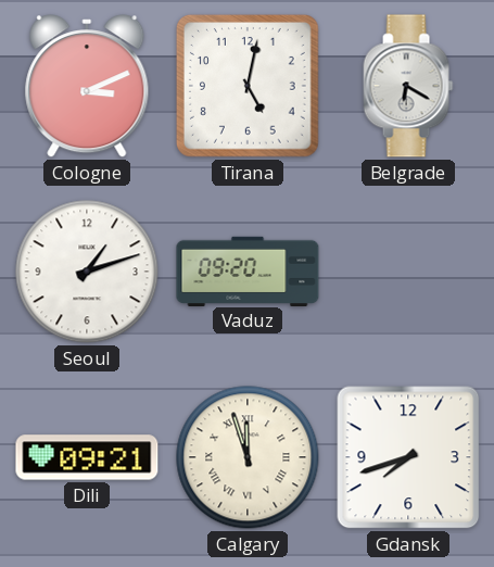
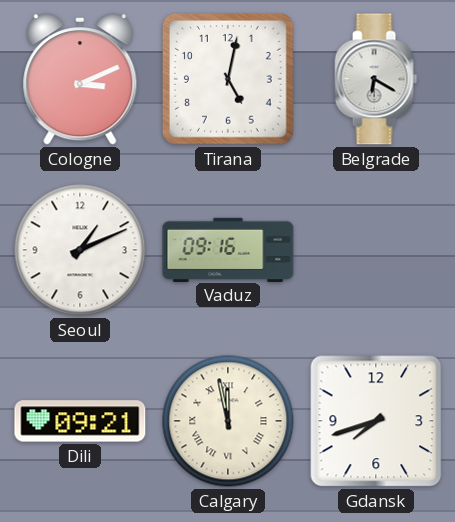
Seoul: 1:12 -> 1:11 (80, 250)
Vaduz: 09:20 -> 09:16 (228, 249)
Calgary: 11:57 -> 11:58 (228, 421)
